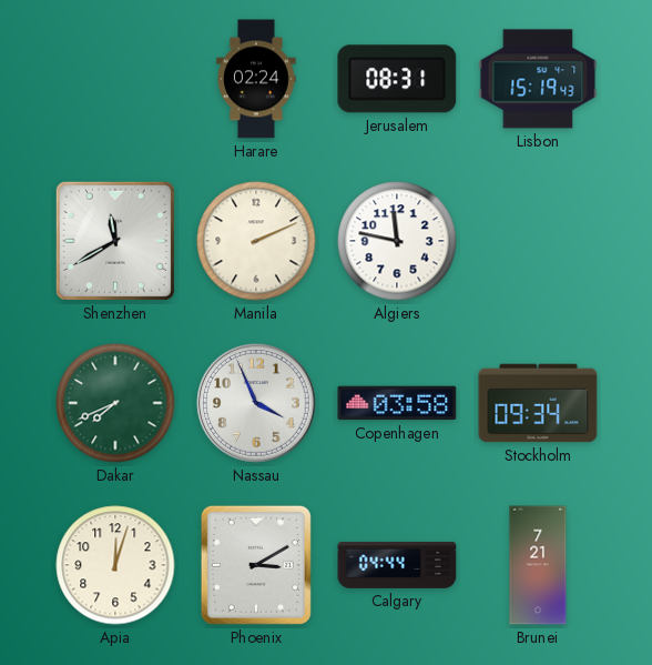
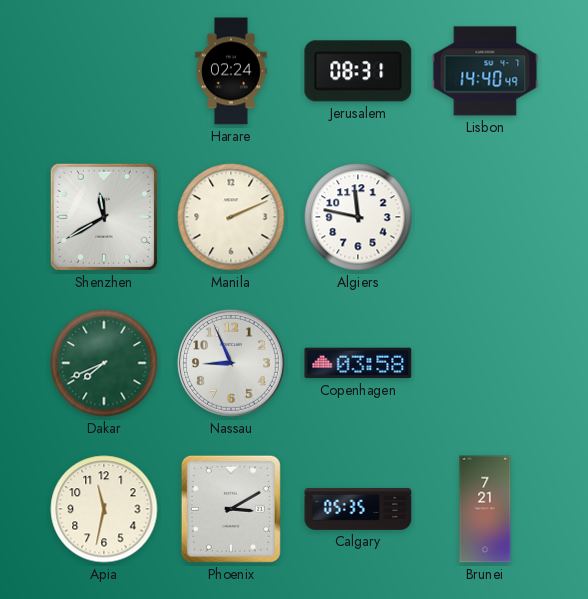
Lisbon: 15:19 -> 14:40 (485, 71)
Nassau: 3:56 -> 8:56 (231, 363)
Stockholm: 09:34 -> none (538, 403)
Apia: 12:03 -> 11:32 (104, 509)
Calgary: 04:44 -> 05:35 (358, 509)
